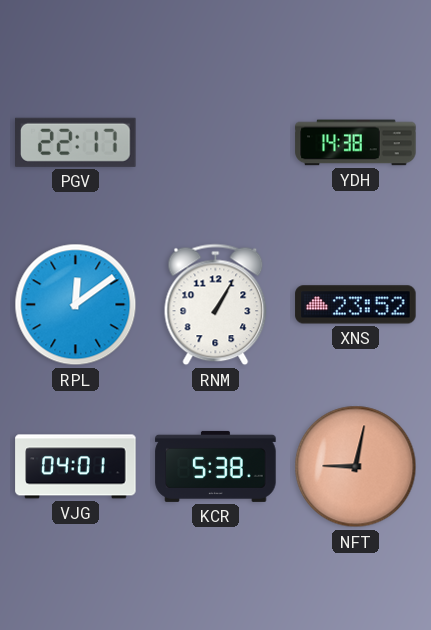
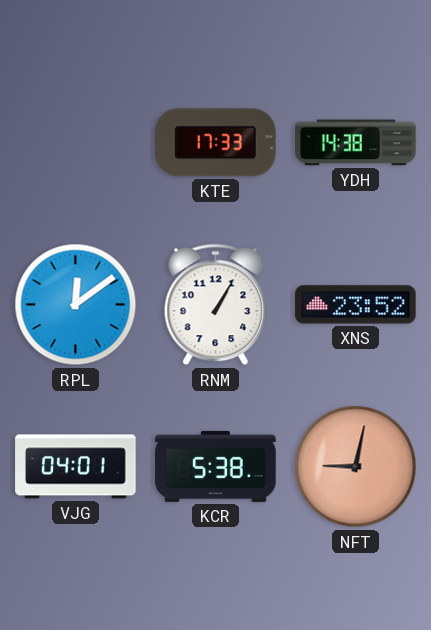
PGV: 22:17 -> none (76, 142)
KTE: none -> 17:33 (216, 143)
